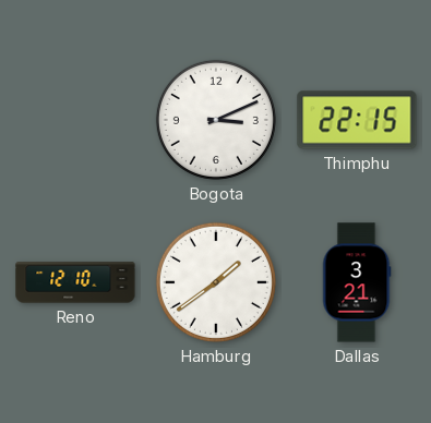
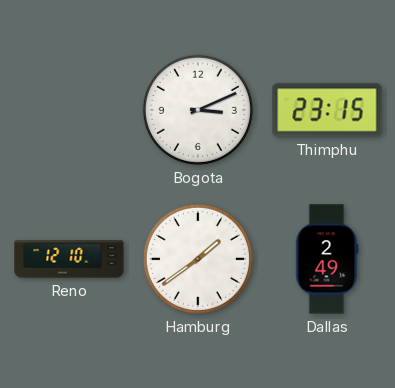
Thimphu: 22:15 -> 23:15 (327, 110)
Dallas: 3:21 -> 2:49 (327, 259)
